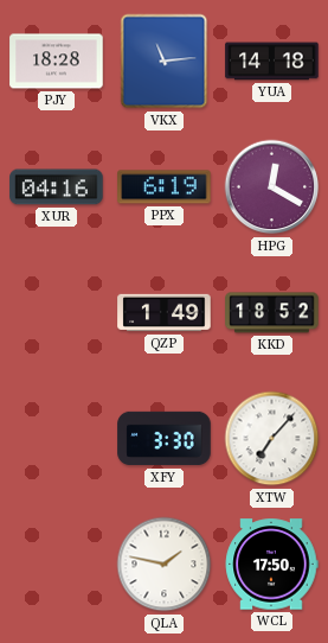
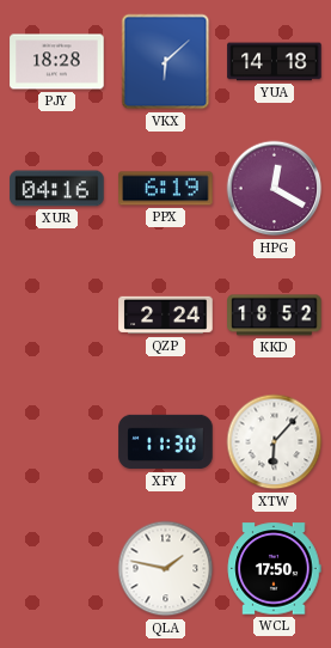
VKX: 11:14 -> 6:08 (166, 62)
QZP: 1:49 -> 2:24 (166, 316)
XFY: 3:30 -> 11:30 (166, 442)
XTW: 7:07 -> 6:07 (275, 442)
